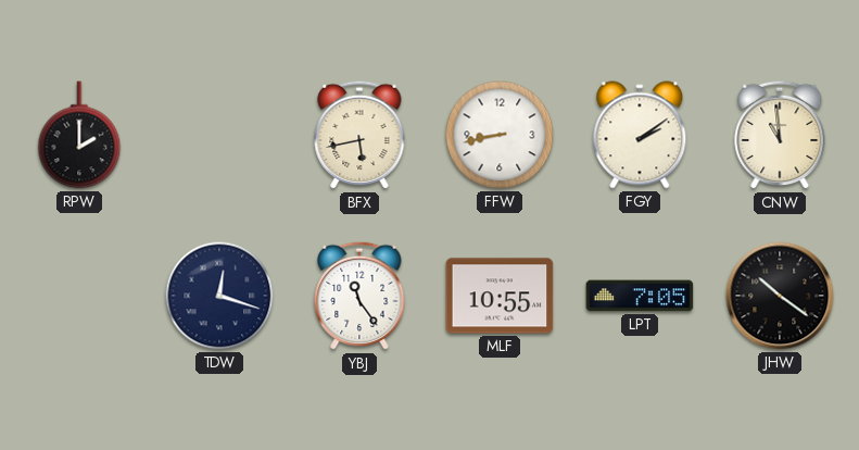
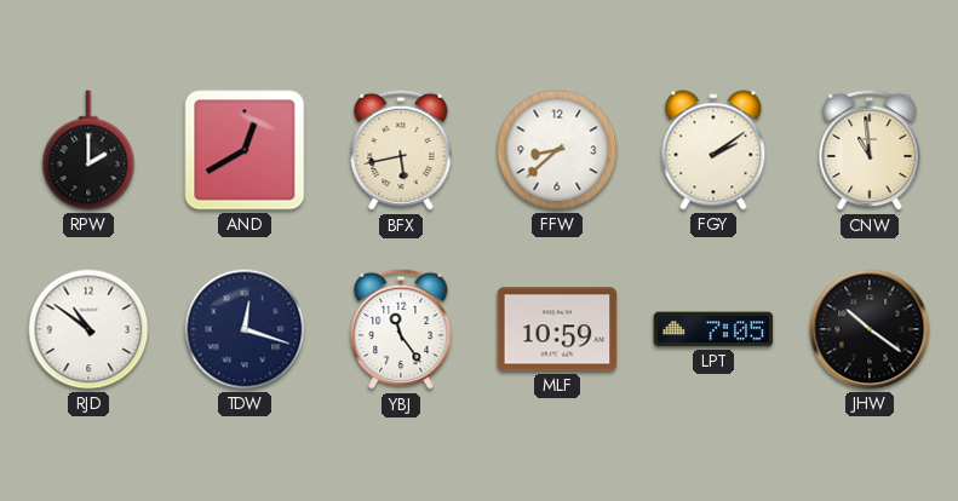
AND: none -> 12:40 (245, 150)
FFW: 8:43 -> 8:38 (557, 150)
RJD: none -> 10:51 (88, 329)
MLF: 10:55 -> 10:59 (557, 329)
